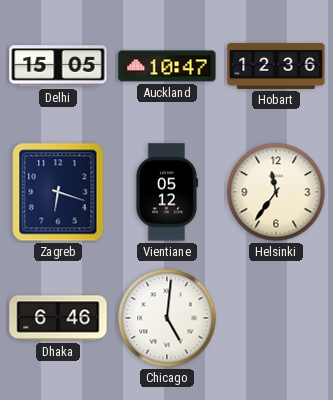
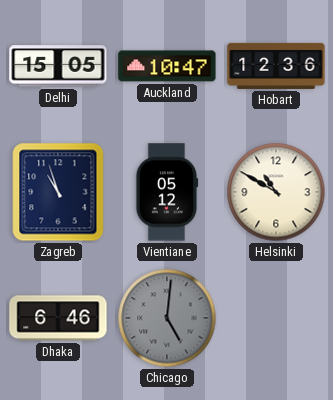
Zagreb: 6:18 -> 10:57 (58, 192)
Helsinki: 11:36 -> 10:50 (276, 192)
Chicago dial: white -> grey (167, 318)
